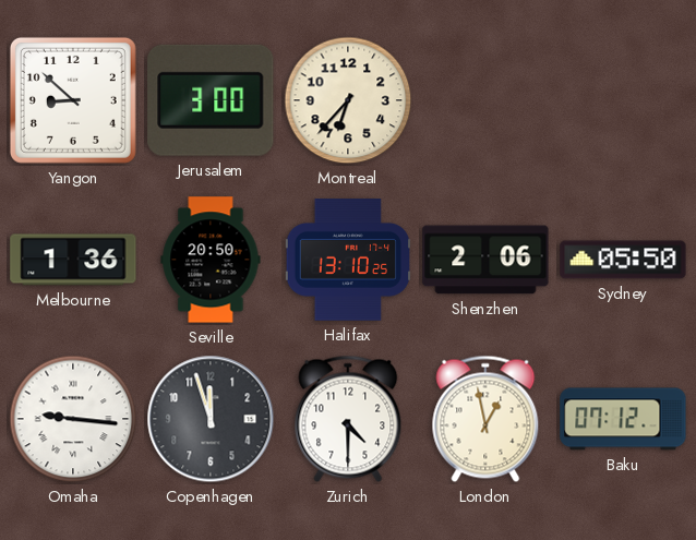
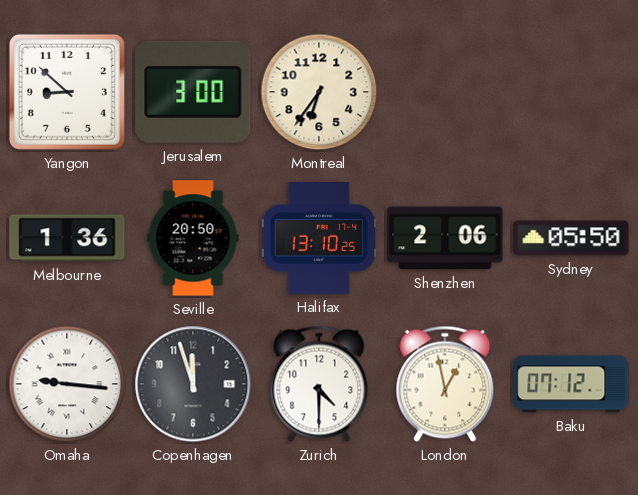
Montreal: 6:37 -> 6:36 (319, 92)
